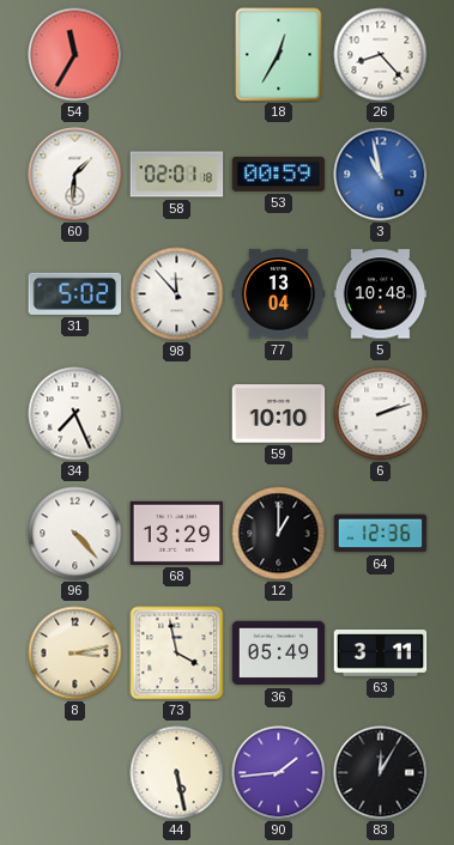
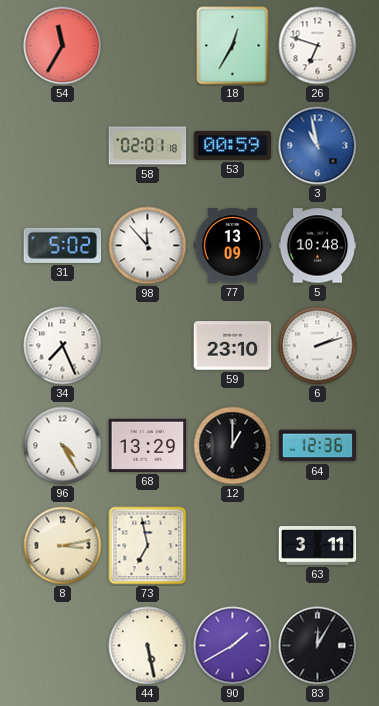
26: 8:23 -> 6:48 (318, 46)
60: 1:31 -> none (75, 175)
77: 13:04 -> 13:09 (233, 246)
59: 10:10 -> 23:10 (233, 346)
96: 4:23 -> 4:25 (63, 446)
73: 3:58 -> 6:58 (148, 546)
36: 05:49 -> none (279, 653)
90: 1:44 -> 1:40 (233, 646)
